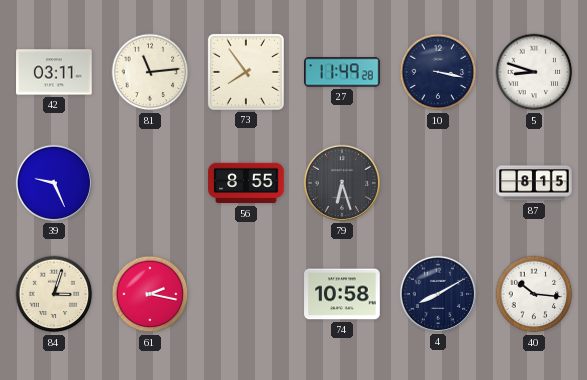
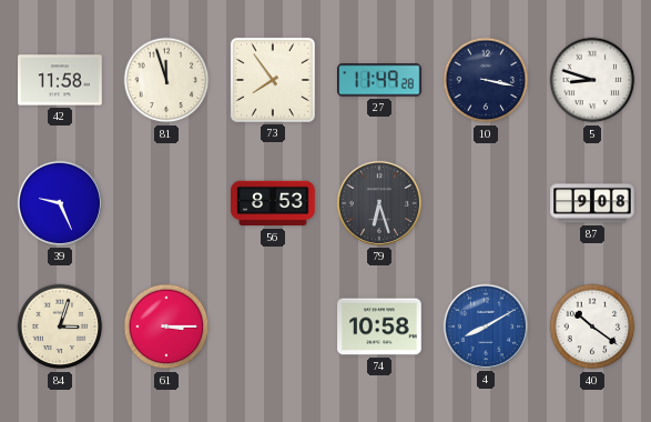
42: 03:11 -> 11:58 (60, 80)
81: 11:14 -> 11:57 (166, 80)
56: 8:55 -> 8:53 (273, 203)
87: 8:15 -> 9:08 (592, 203)
61: 2:17 -> 3:15 (166, 326)
4 dial: navy -> blue (486, 326)
40: 10:16 -> 10:21 (592, 326)
